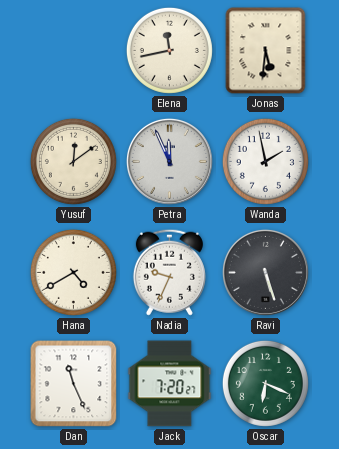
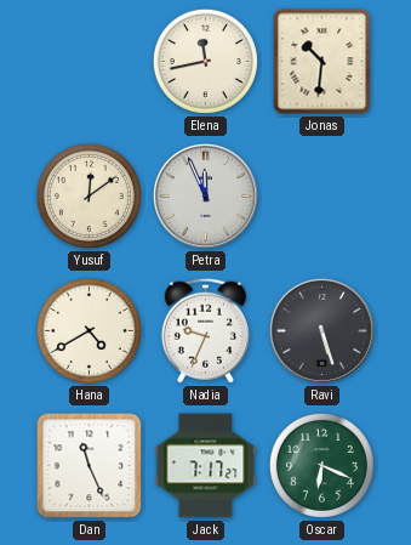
Jonas: 5:31 -> 10:31 (322, 62)
Wanda: 1:58 -> none (265, 161)
Jack: 7:20 -> 7:17 (206, 466)
